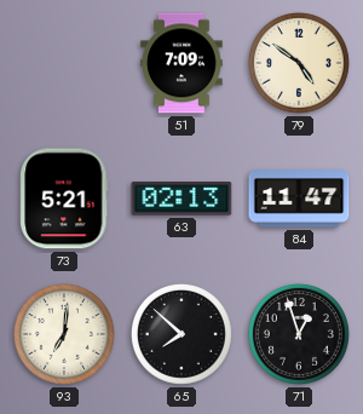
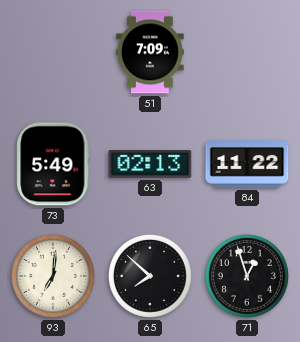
79: 4:51 -> none (299, 63)
73: 5:21 -> 5:49 (53, 164)
84: 11:47 -> 11:22 (247, 164)
